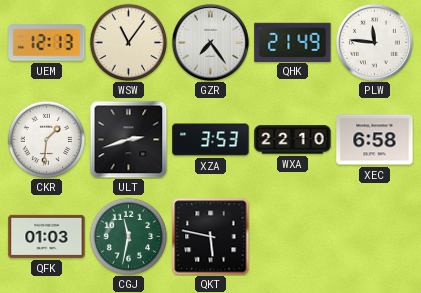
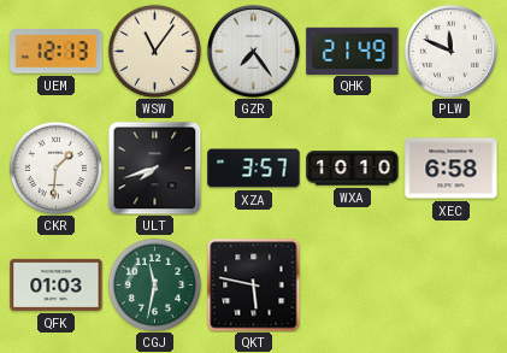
PLW: 11:46 -> 11:49 (450, 51)
ULT: 2:42 -> 7:42 (154, 167)
XZA: 3:53 -> 3:57 (254, 169)
WXA: 22:10 -> 10:10 (353, 169)
